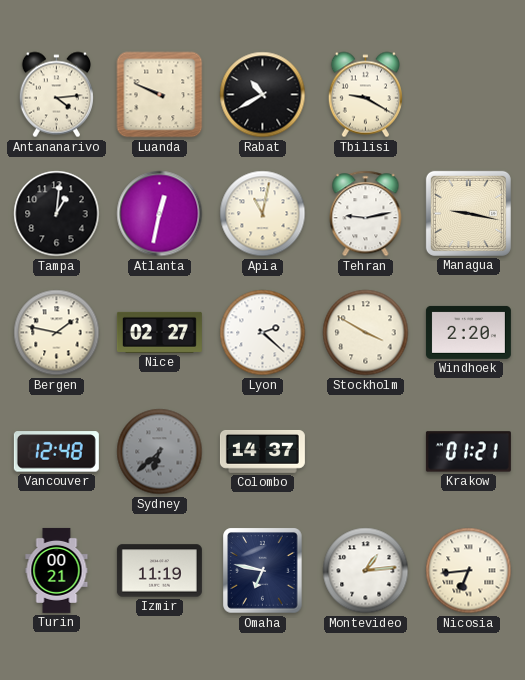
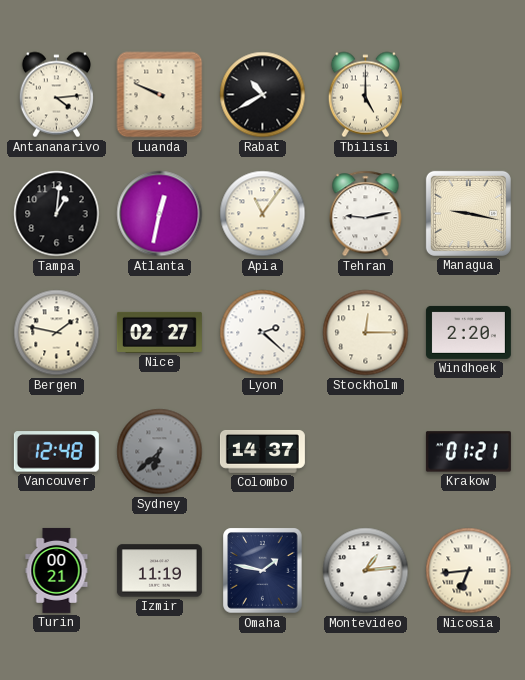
Tbilisi: 9:20 -> 5:00 (365, 95)
Apia: 11:02 -> 11:06 (263, 214)
Stockholm: 3:50 -> 12:15 (366, 333)
Omaha: 6:47 -> 1:47 (263, 571)
